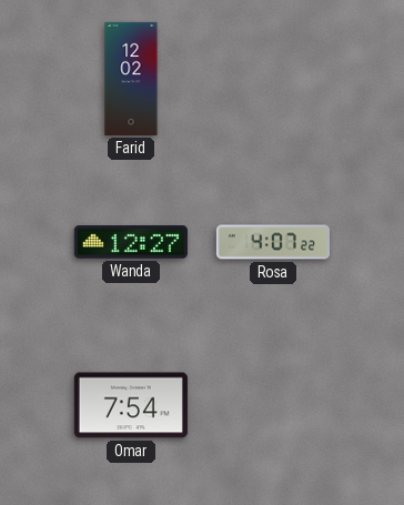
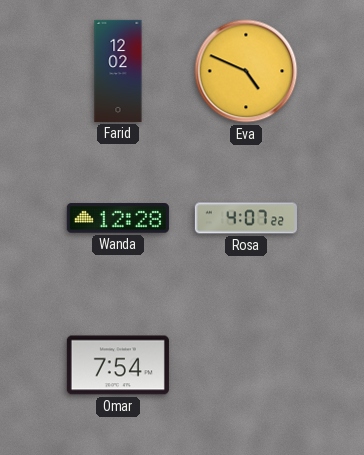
Eva: none -> 4:49 (246, 71)
Wanda: 12:27 -> 12:28 (118, 218)
